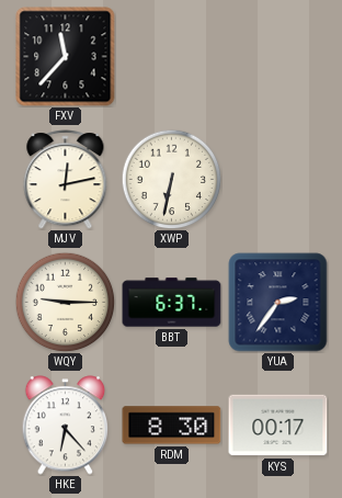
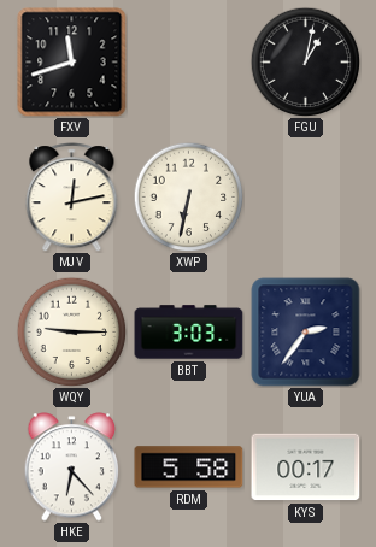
FXV: 11:37 -> 11:42 (72, 63)
FGU: none -> 1:02 (305, 61)
BBT: 6:37 -> 3:03 (189, 333)
RDM: 8:30 -> 5:58 (189, 467)
